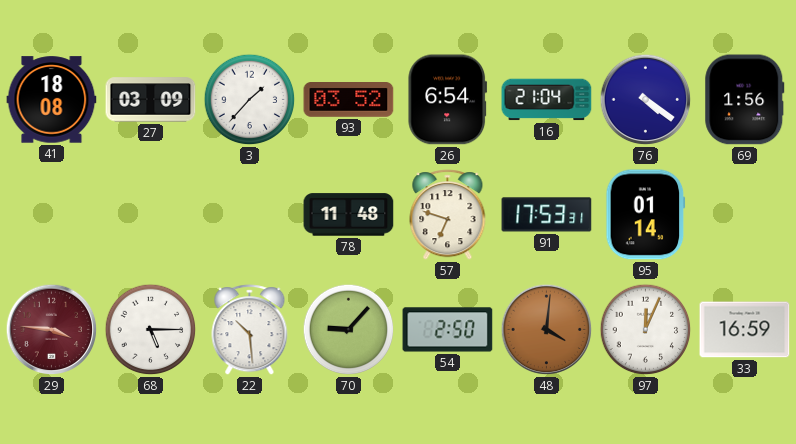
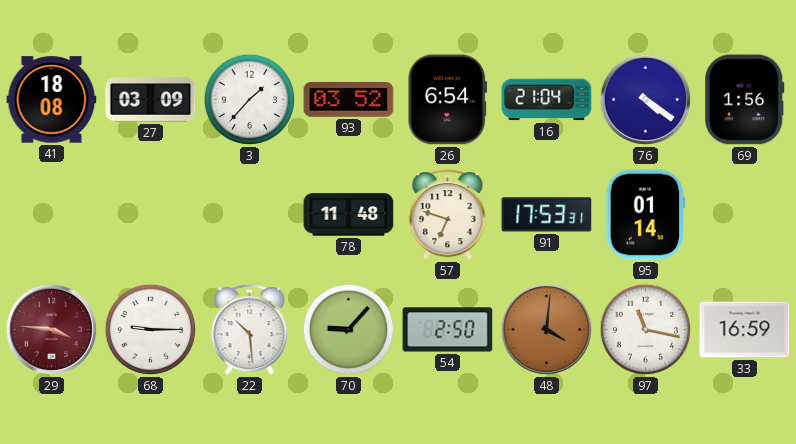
68: 5:15 -> 9:15 (151, 330)
97: 12:04 -> 11:17 (646, 330)
